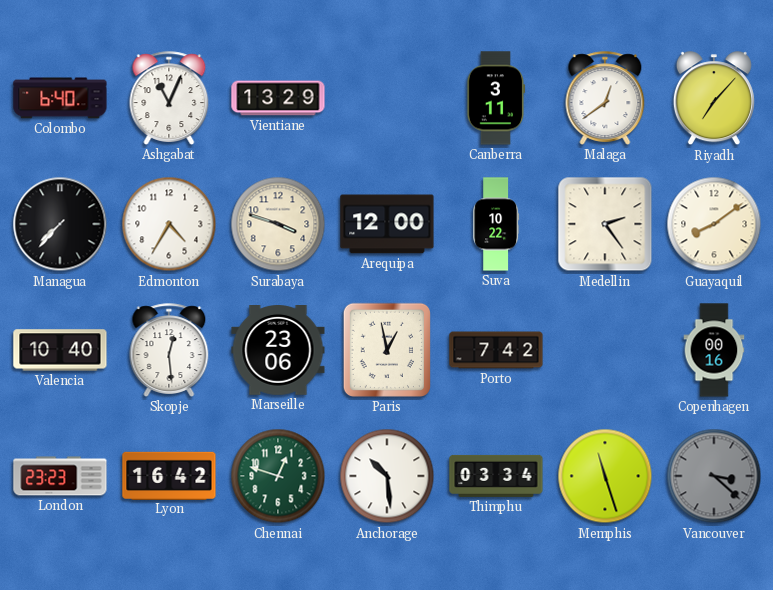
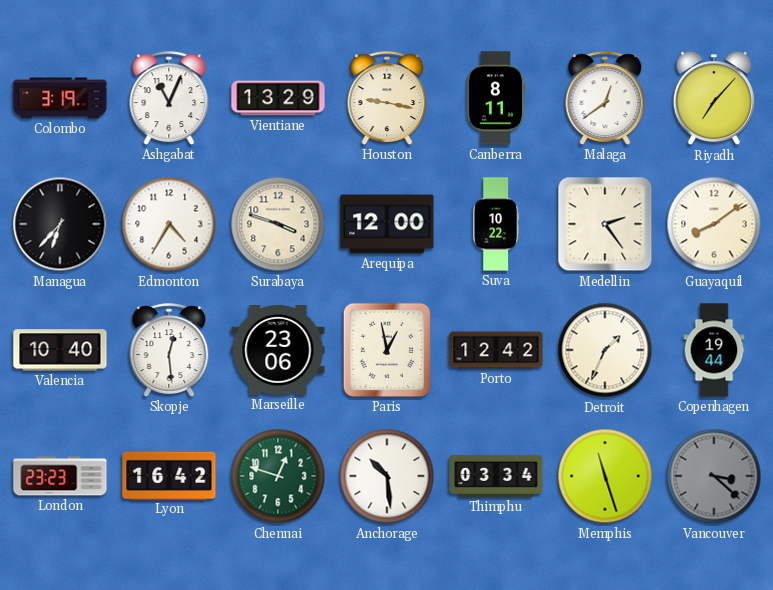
Colombo: 6:40 -> 3:19 (60, 98)
Houston: none -> 9:17 (387, 98)
Canberra: 3:11 -> 8:11 (496, 98)
Managua: 7:37 -> 6:37 (60, 224)
Porto: 7:42 -> 12:42 (496, 350)
Detroit: none -> 1:34 (605, 350)
Copenhagen: 00:16 -> 19:44 (714, 350)
